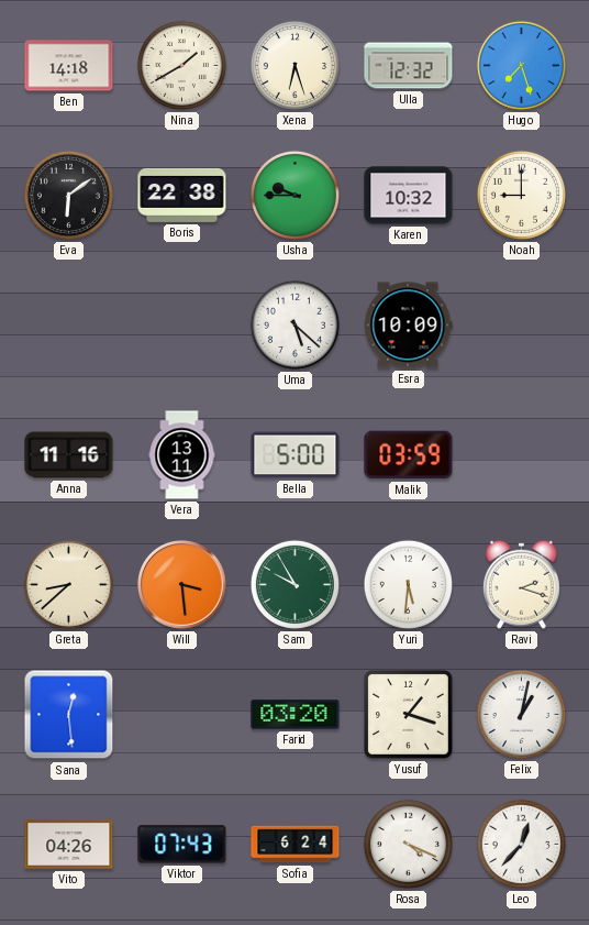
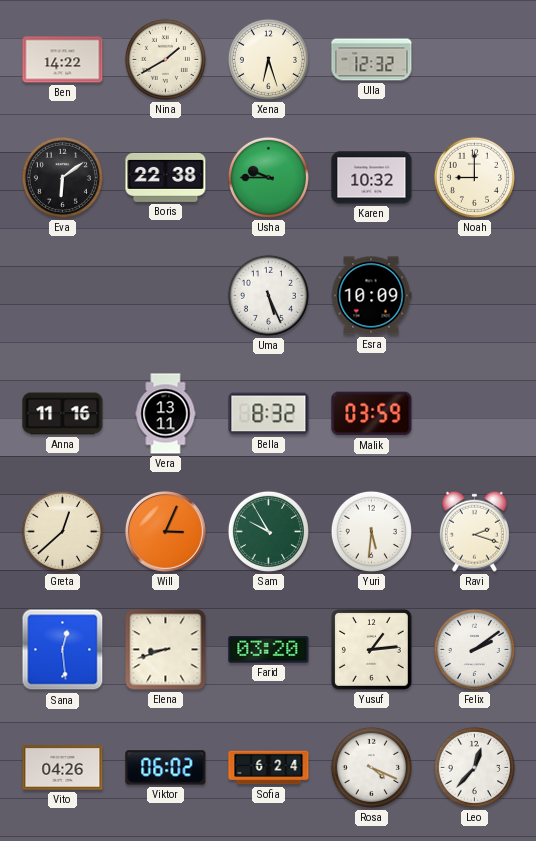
Ben: 14:18 -> 14:22 (63, 60)
Hugo: 7:27 -> none (521, 65)
Uma: 5:22 -> 5:26 (268, 295)
Bella: 5:00 -> 8:32 (269, 414)
Greta: 8:38 -> 12:38 (62, 531)
Will: 3:29 -> 3:04 (165, 531)
Elena: none -> 8:42 (166, 650)
Yusuf: 1:18 -> 1:14 (372, 650)
Felix: 1:02 -> 2:09 (474, 649)
Viktor: 07:43 -> 06:02 (166, 768)
